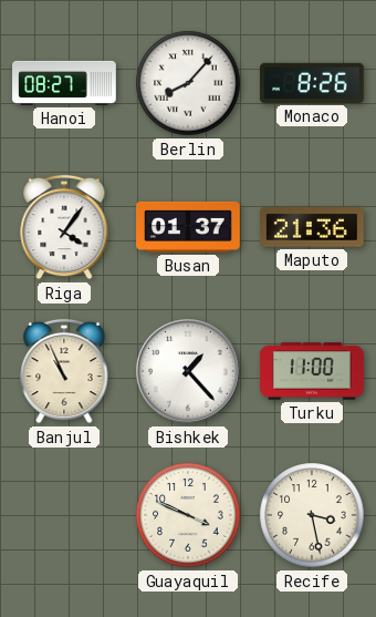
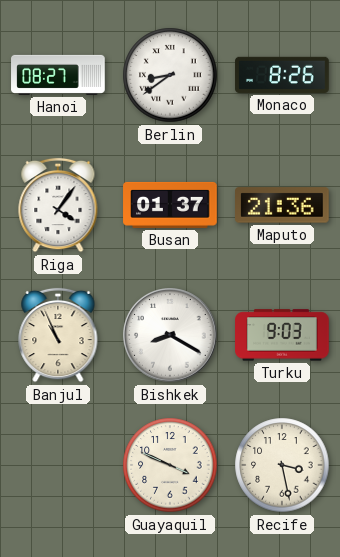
Berlin: 8:07 -> 8:39 (170, 75)
Bishkek: 1:23 -> 8:20 (170, 335)
Turku: 11:00 -> 9:03 (282, 335)
